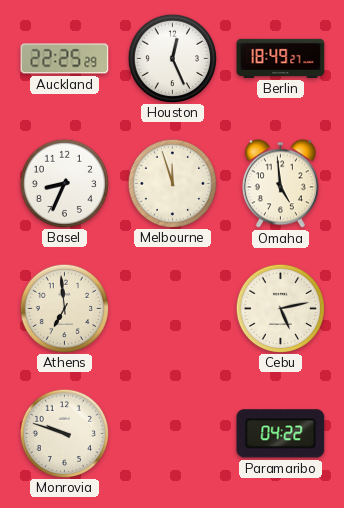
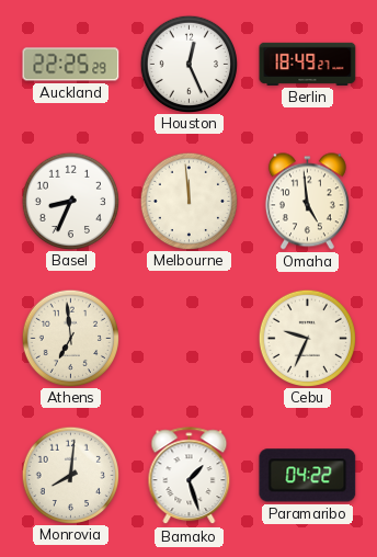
Melbourne: 11:57 -> 11:59 (188, 201)
Cebu: 5:13 -> 9:34 (307, 338)
Monrovia: 9:48 -> 8:01 (70, 475)
Bamako: none -> 1:27 (190, 476)
